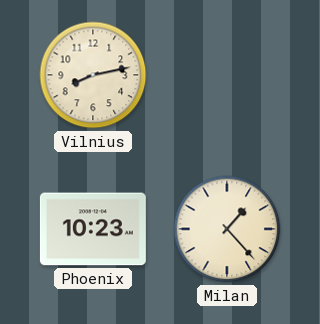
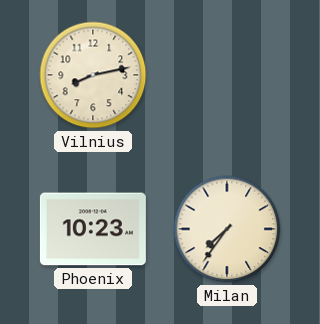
Milan: 1:23 -> 7:36 (227, 229)
